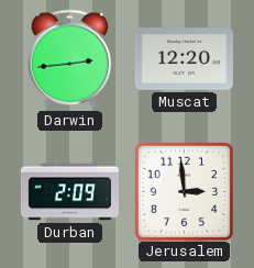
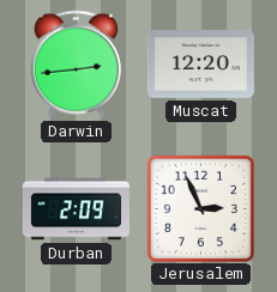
Jerusalem: 2:59 -> 2:56 (200, 208)
